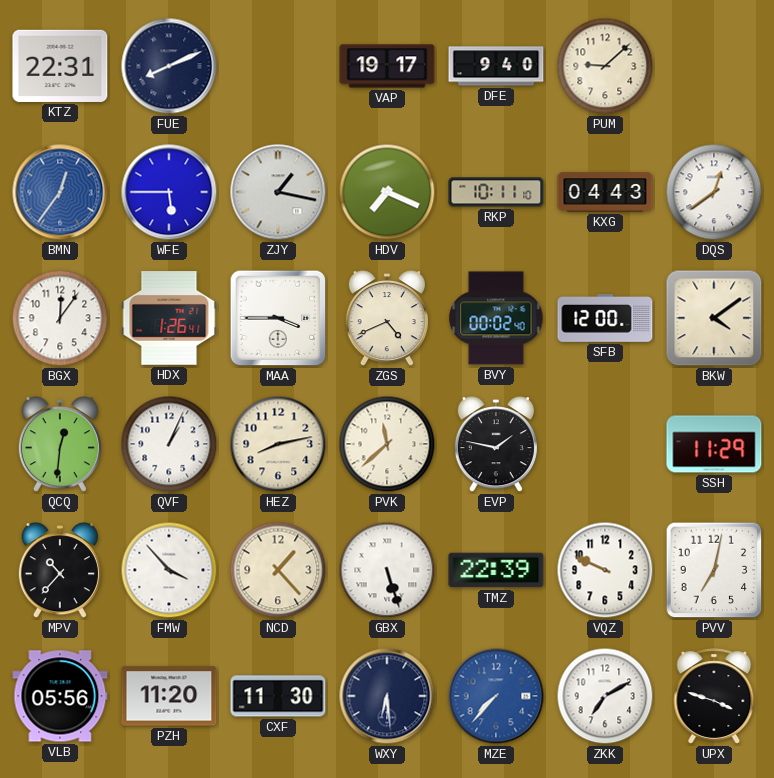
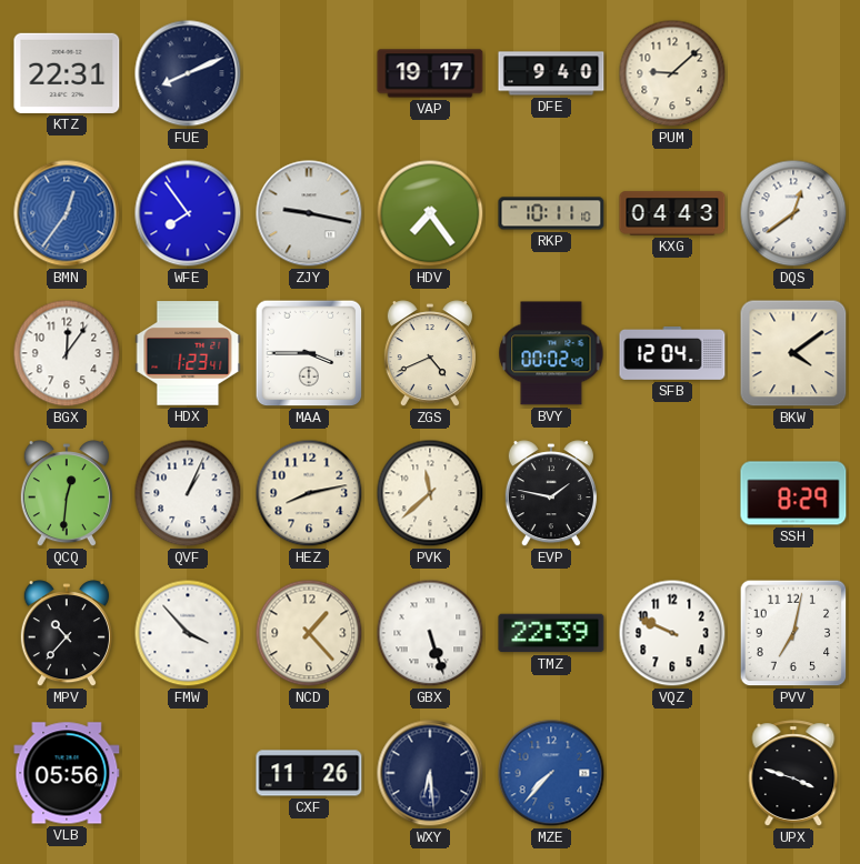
WFE: 5:45 -> 7:54 (188, 213)
ZJY: 1:17 -> 9:17 (309, 213)
HDV: 7:19 -> 7:24 (430, 213)
HDX: 1:26 -> 1:23 (188, 353)
SFB: 12:00 -> 12:04 (672, 353)
SSH: 11:29 -> 8:29 (793, 493)
PZH: 11:20 -> none (169, 696)
CXF: 11:30 -> 11:26 (309, 773)
ZKK: 7:10 -> none (605, 696)
